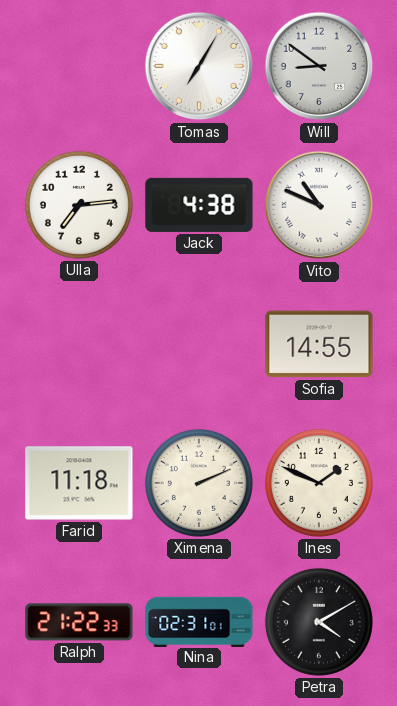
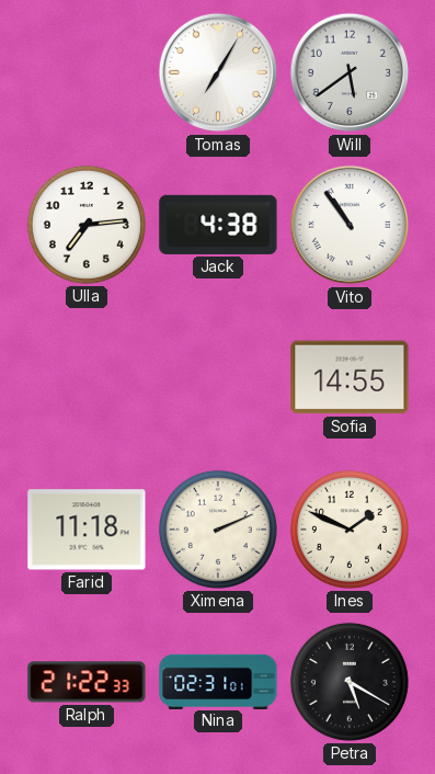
Will: 8:51 -> 5:39 (350, 72)
Vito: 10:49 -> 10:54 (350, 225)
Petra: 4:10 -> 5:20 (350, 682)
